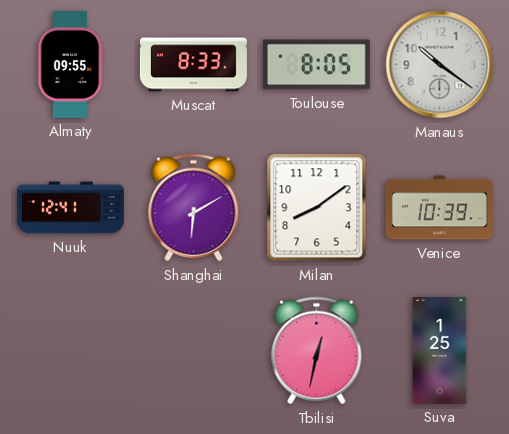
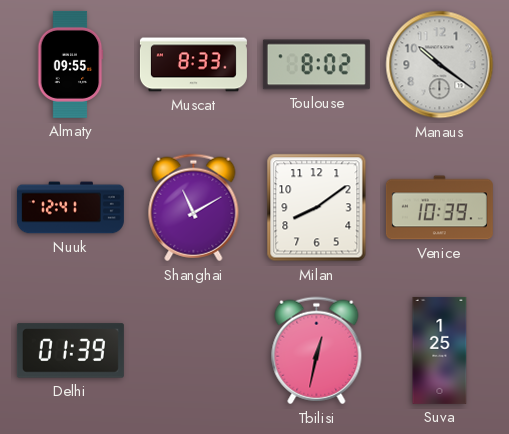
Toulouse: 8:05 -> 8:02 (316, 65)
Shanghai: 6:10 -> 11:10 (194, 208)
Delhi: none -> 01:39 (70, 351)
